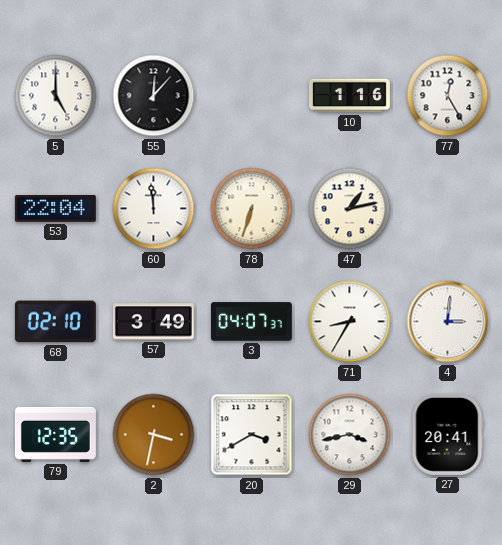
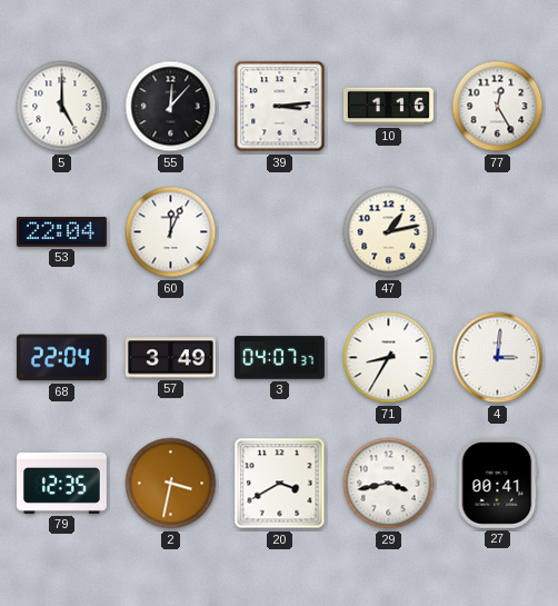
39: none -> 3:14 (280, 107)
60: 11:59 -> 12:04 (171, 232)
78: 6:33 -> none (252, 209)
68: 02:10 -> 22:04 (61, 358)
27: 20:41 -> 00:41 (498, 483)
